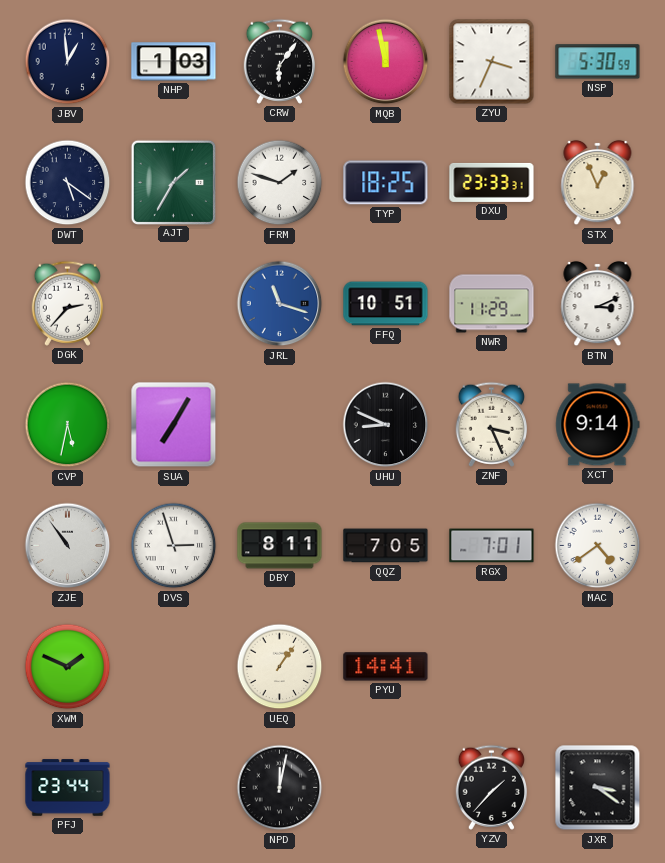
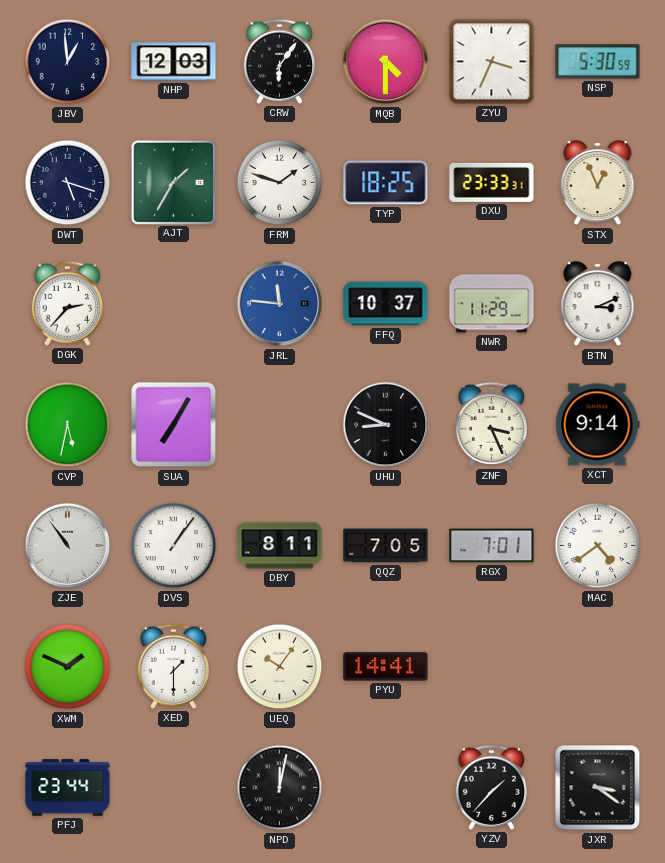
NHP: 1:03 -> 12:03 (174, 62)
MQB: 11:58 -> 4:30 (386, 62)
DWT: 5:21 -> 5:18 (68, 183)
JRL: 11:18 -> 11:46 (280, 304)
FFQ: 10:51 -> 10:37 (386, 304)
DVS: 2:57 -> 1:06 (174, 546)
XED: none -> 1:30 (173, 666)
UEQ: 1:06 -> 10:06 (280, 667)
